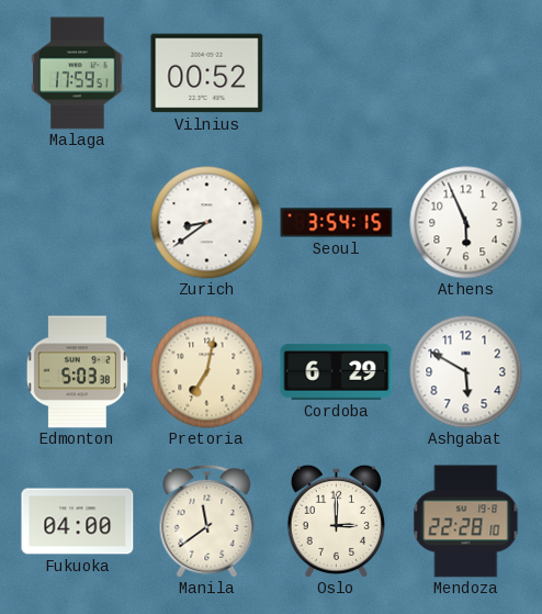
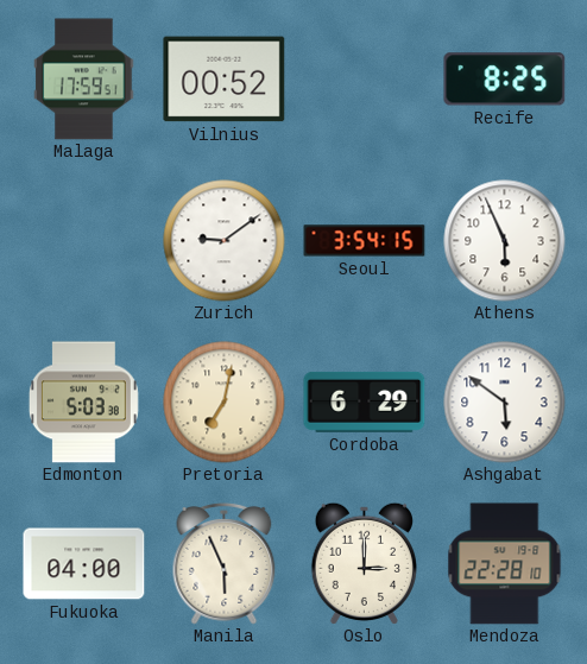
Recife: none -> 8:25 (505, 80)
Zurich: 8:39 -> 9:09 (225, 241)
Ashgabat: 5:50 -> 5:51 (505, 403)
Manila: 11:39 -> 5:56 (225, 564)
